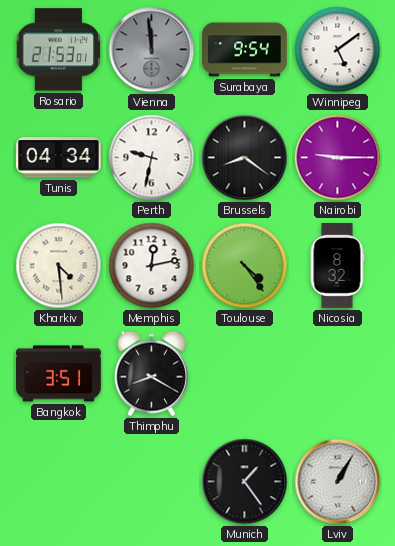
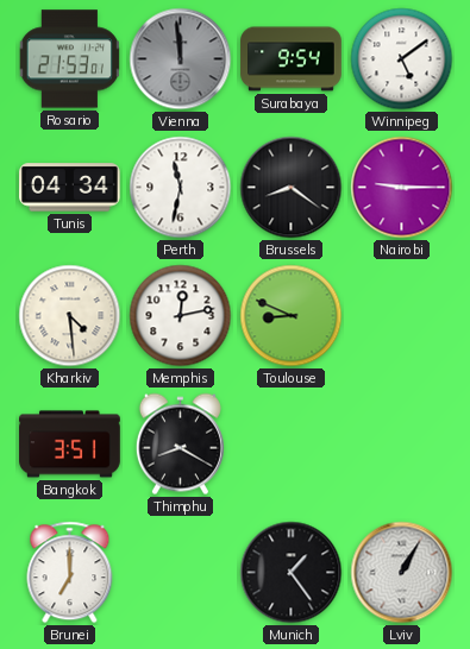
Perth: 9:32 -> 11:32 (181, 188)
Toulouse: 4:24 -> 8:49 (292, 316)
Nicosia: 8:32 -> none (337, 266)
Brunei: none -> 7:00 (70, 573)
